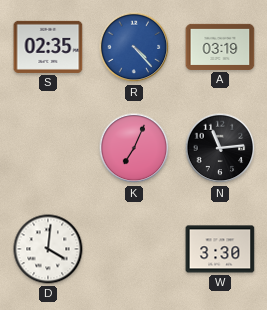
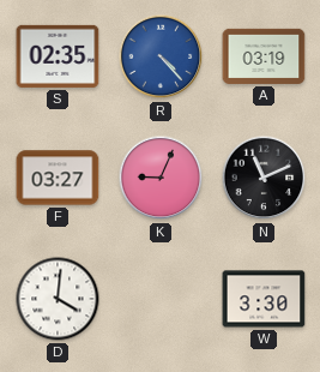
F: none -> 03:27 (58, 178)
K: 7:04 -> 9:04 (161, 178)
N: 11:14 -> 11:11 (264, 178)
